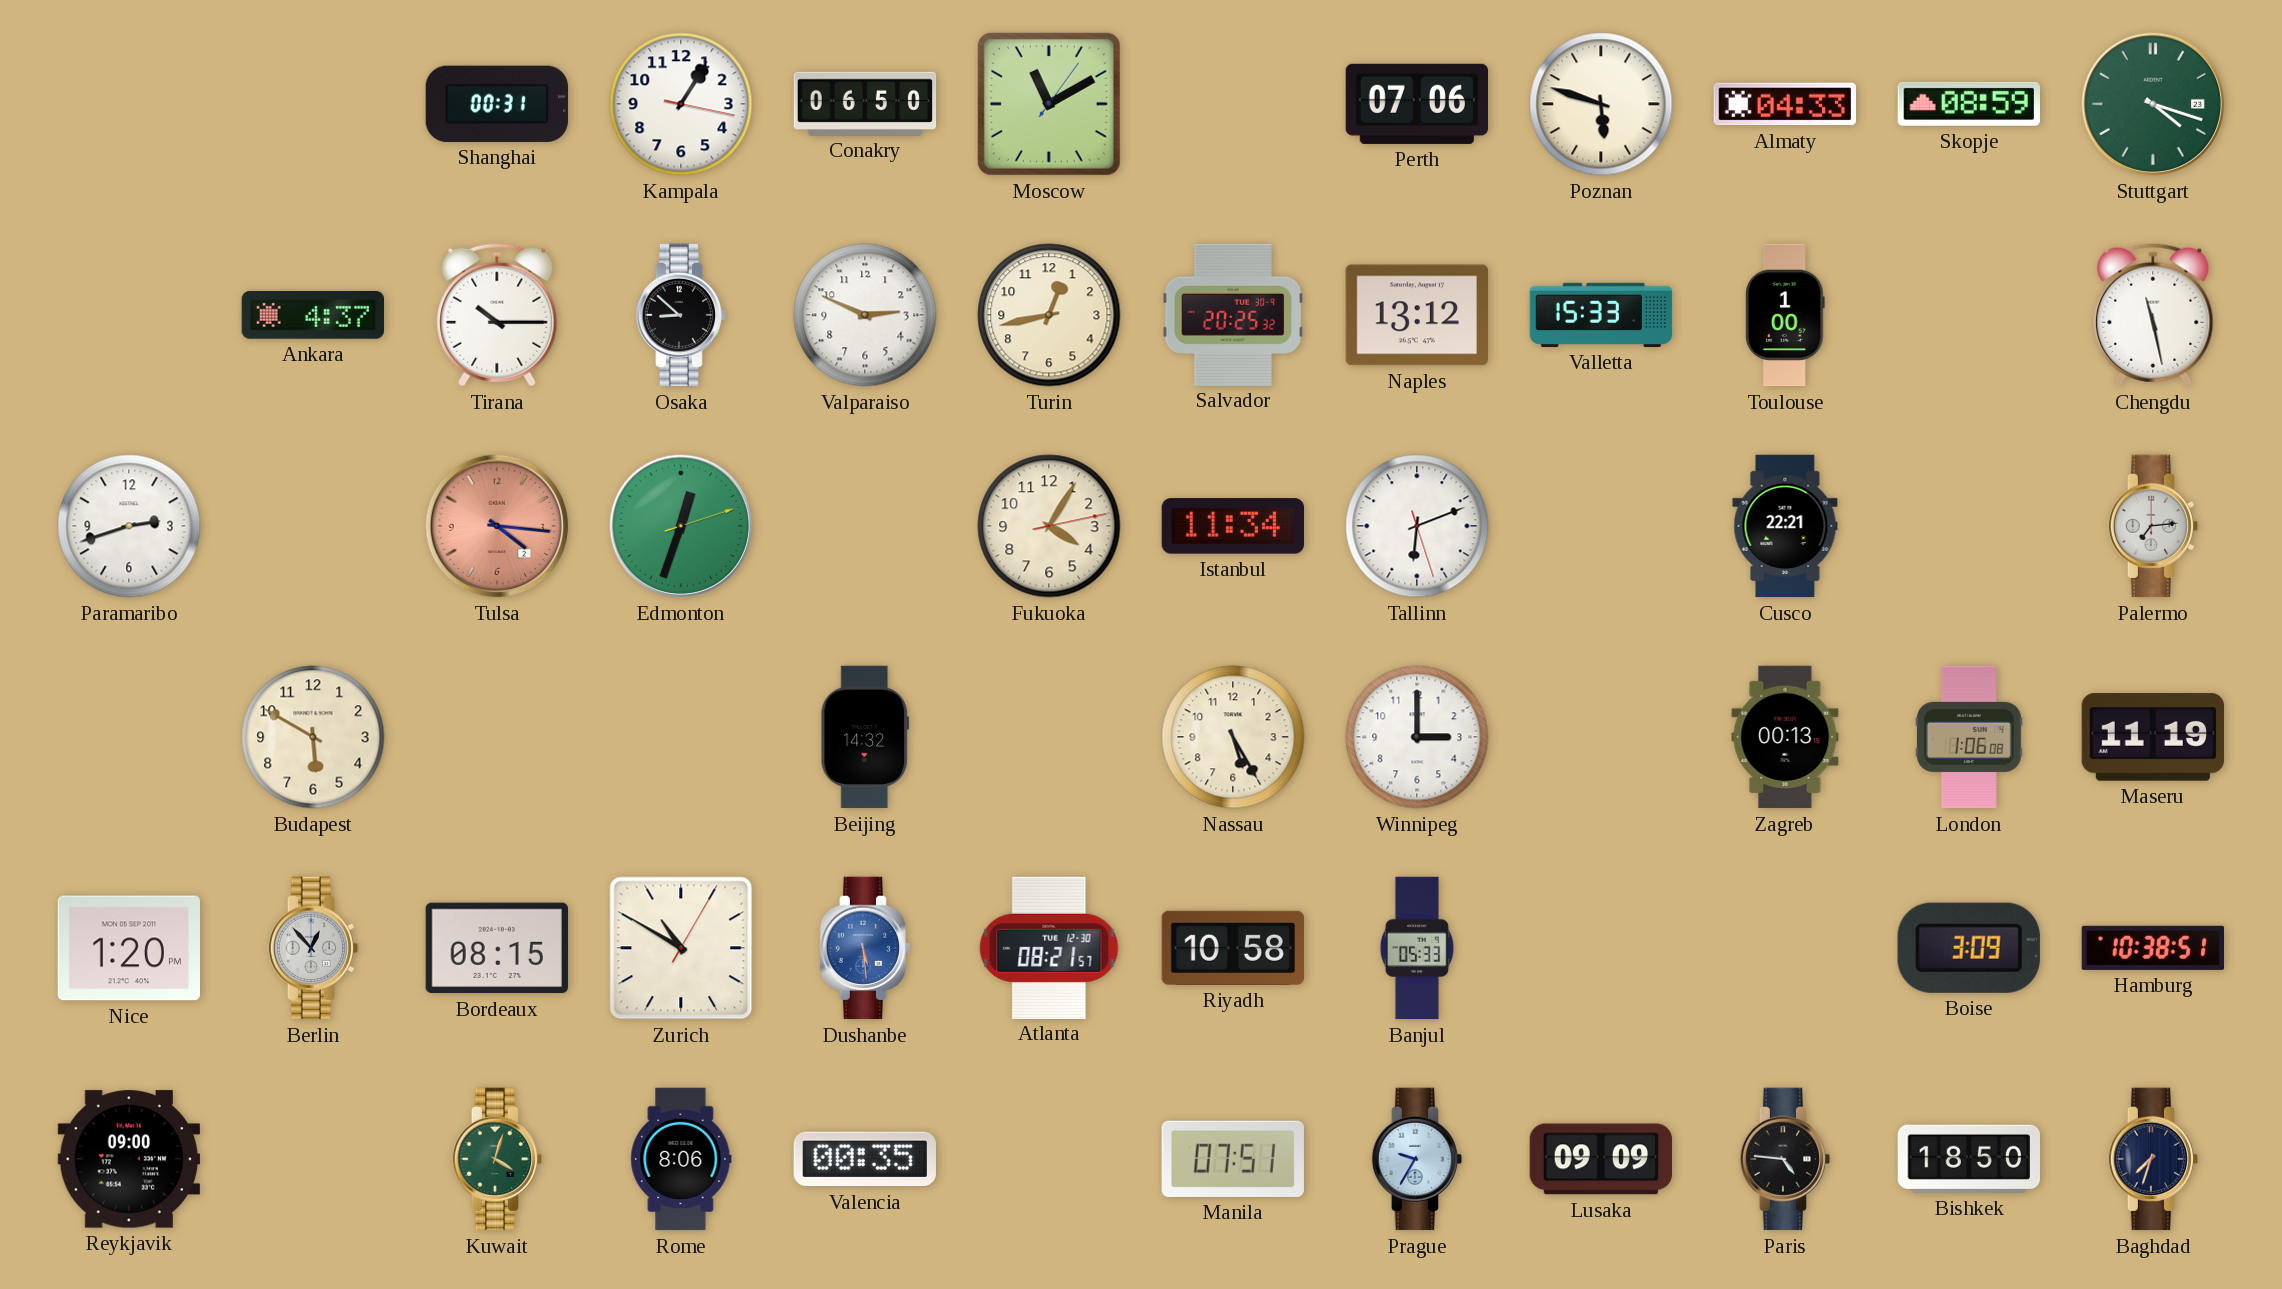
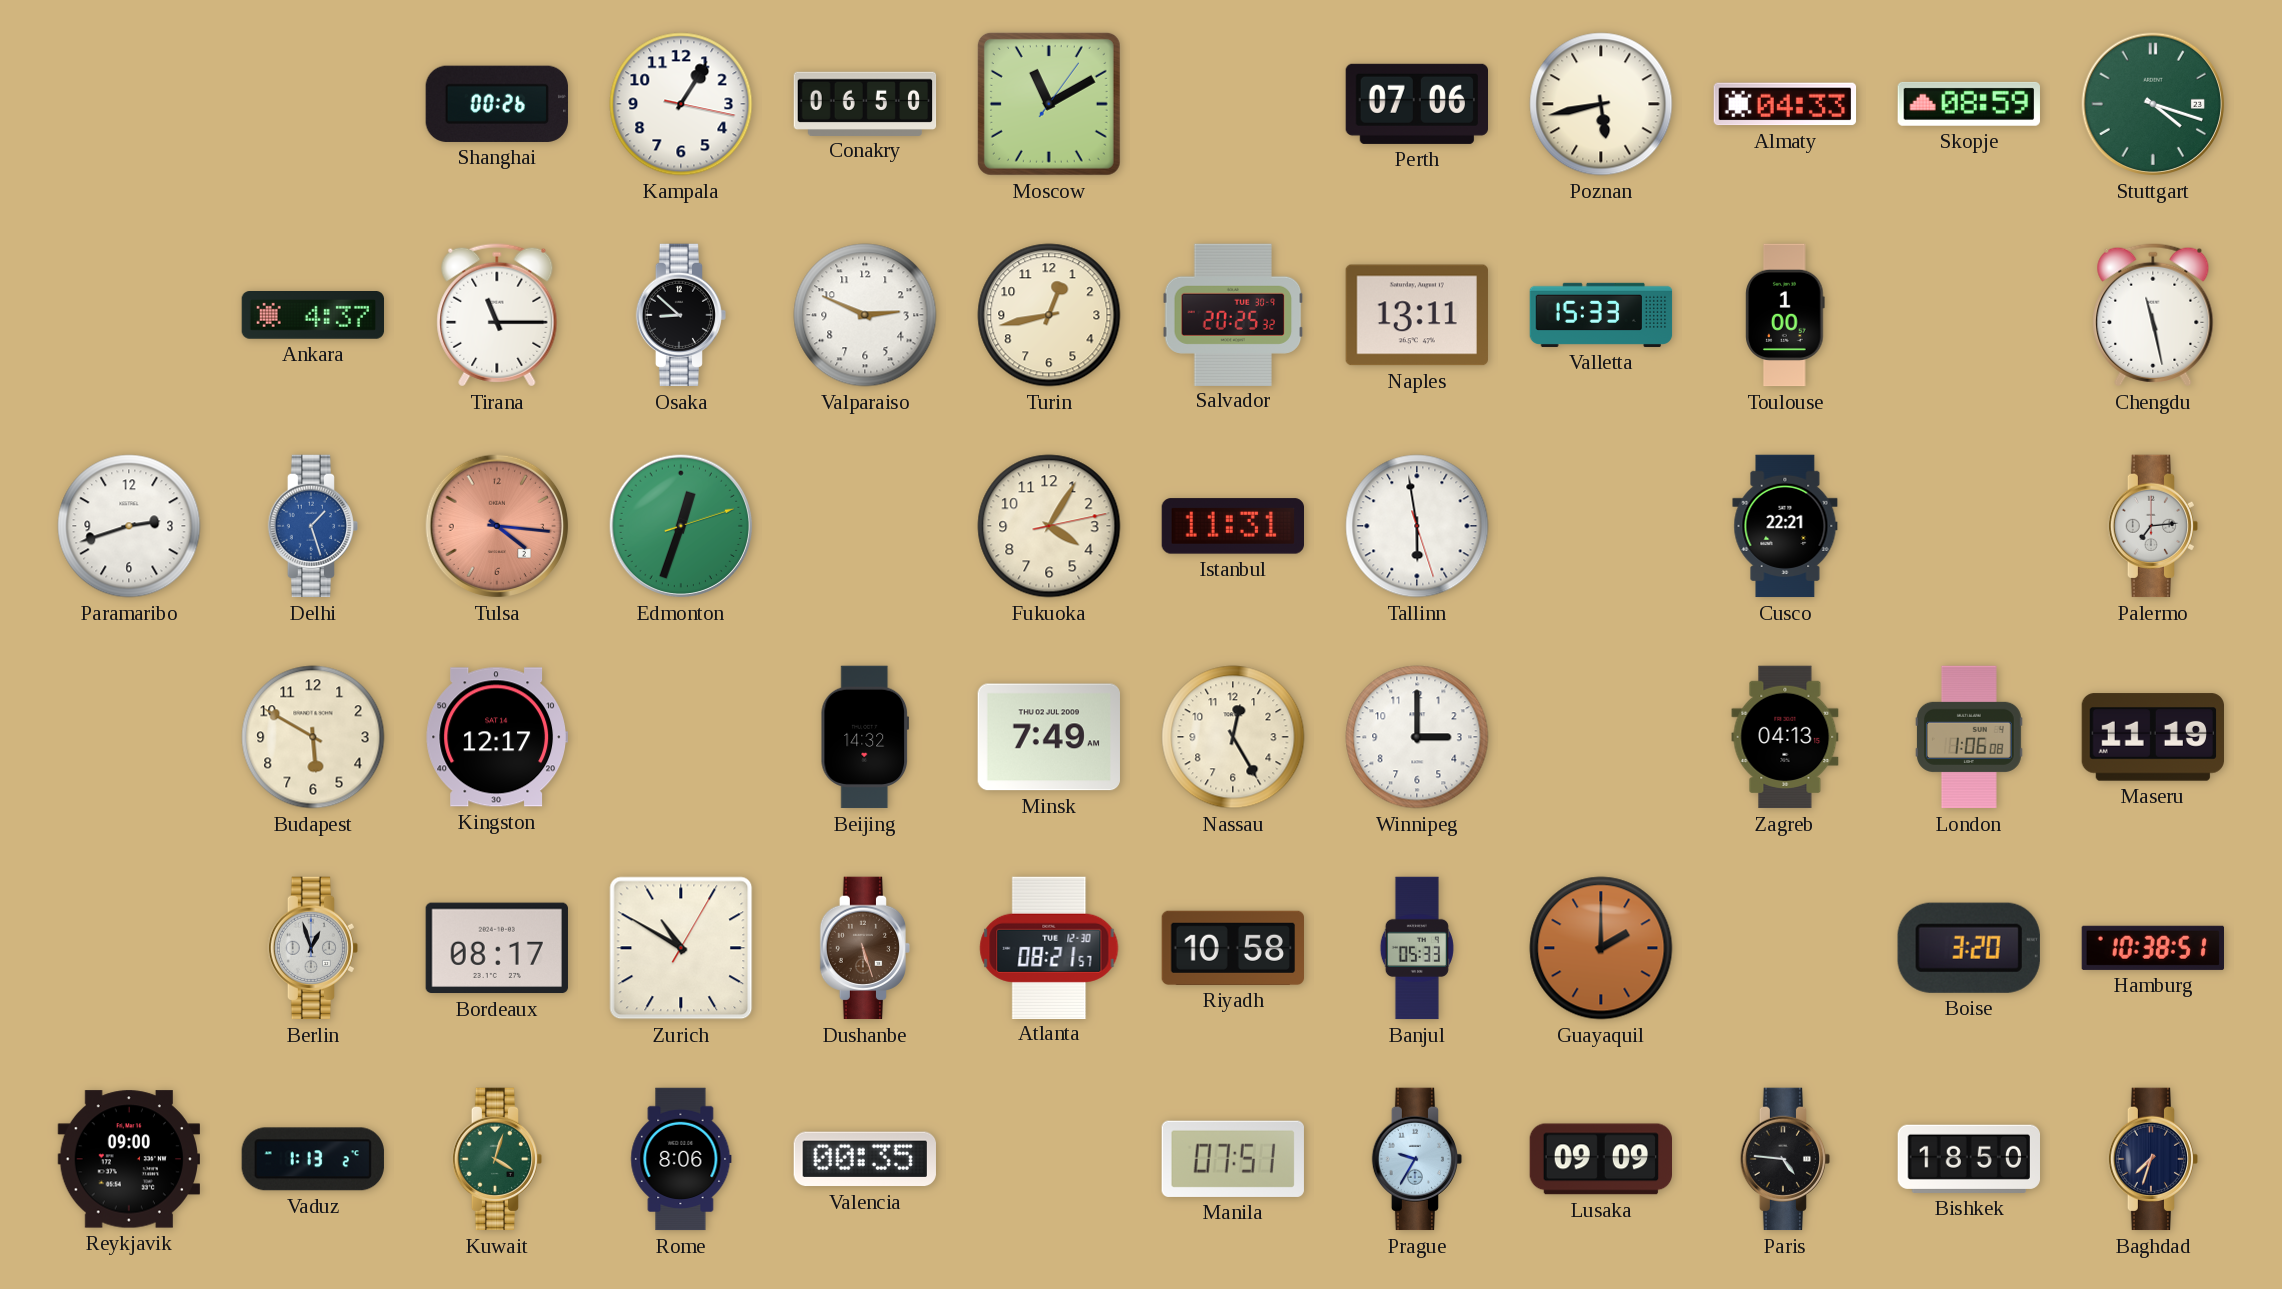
Shanghai: 00:31 -> 00:26 (497, 104)
Poznan: 5:48 -> 5:43 (1601, 104)
Tirana: 10:15 -> 11:15 (497, 315)
Naples: 13:12 -> 13:11 (1417, 315)
Delhi: none -> 1:27 (313, 526)
Istanbul: 11:34 -> 11:31 (1232, 526)
Tallinn: 6:11 -> 5:58 (1417, 526)
Kingston: none -> 12:17 (496, 737)
Minsk: none -> 7:49 (1049, 737)
Nassau: 5:25 -> 12:25 (1233, 737)
Zagreb: 00:13 -> 04:13 (1785, 737)
Nice: 1:20 -> none (128, 948)
Berlin: 12:53 -> 12:57 (313, 948)
Bordeaux: 08:15 -> 08:17 (496, 948)
Dushanbe: 5:29 -> 5:27 (865, 948)
Dushanbe dial: blue -> brown (865, 948)
Guayaquil: none -> 2:00 (1601, 948)
Boise: 3:09 -> 3:20 (1969, 948)
Vaduz: none -> 1:13 (313, 1159)
